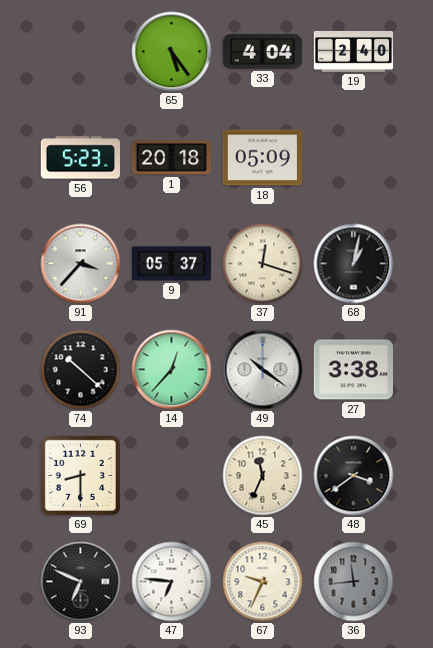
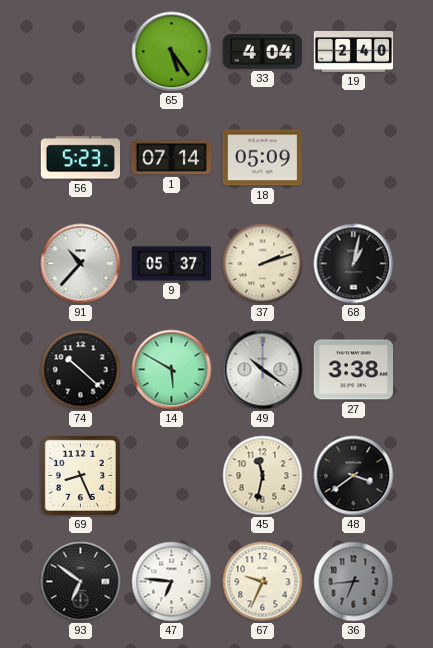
1: 20:18 -> 07:14 (172, 158)
91: 3:37 -> 10:37 (81, 264)
37: 12:18 -> 2:12 (263, 264)
14: 12:37 -> 5:50 (172, 370)
69: 8:30 -> 8:26 (80, 475)
45: 11:34 -> 11:32 (263, 476)
93: 6:49 -> 6:51 (81, 582)
36: 11:44 -> 6:44 (354, 582)
